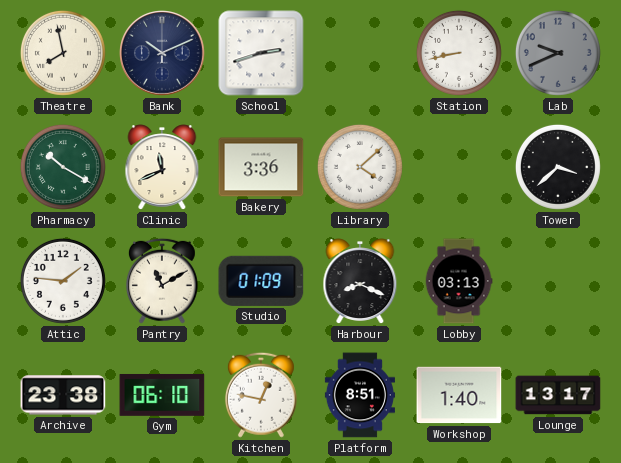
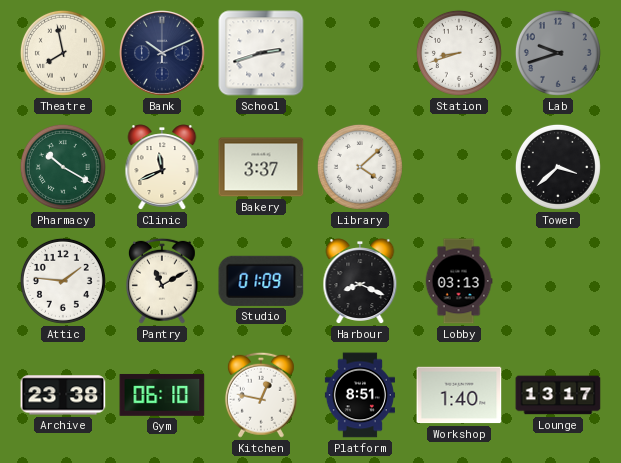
Station: 8:43 -> 8:42 (459, 53)
Lab: 9:41 -> 9:42 (558, 53)
Bakery: 3:36 -> 3:37 (261, 167)
